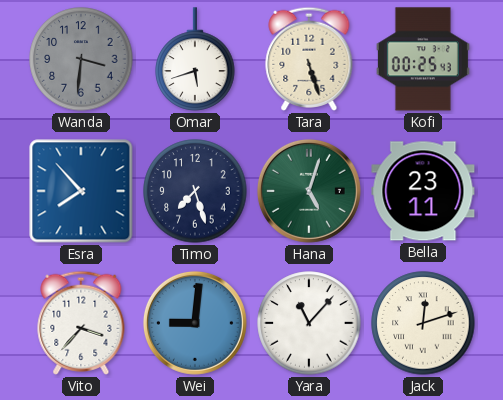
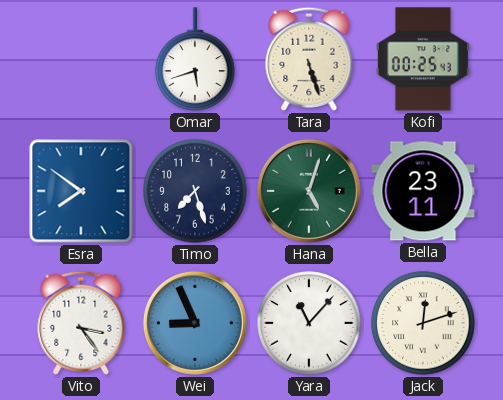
Wanda: 3:31 -> none (81, 59)
Esra: 7:53 -> 7:51 (81, 191)
Vito: 3:37 -> 3:24 (81, 323)
Wei: 9:01 -> 8:56 (195, 323)
